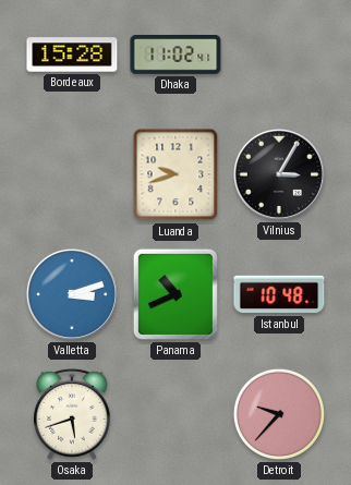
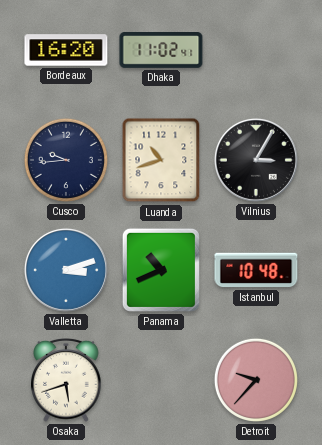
Bordeaux: 15:28 -> 16:20 (66, 50)
Cusco: none -> 9:44 (66, 160)
Luanda: 9:42 -> 10:42 (161, 160)
